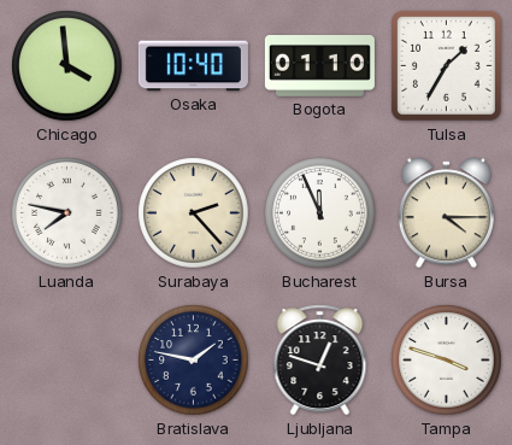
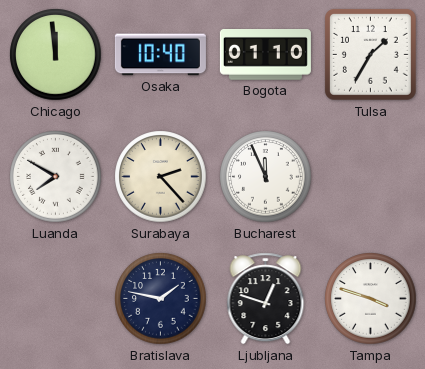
Chicago: 3:59 -> 11:59 (56, 55)
Luanda: 7:47 -> 7:50 (56, 177)
Bursa: 4:15 -> none (446, 213)
